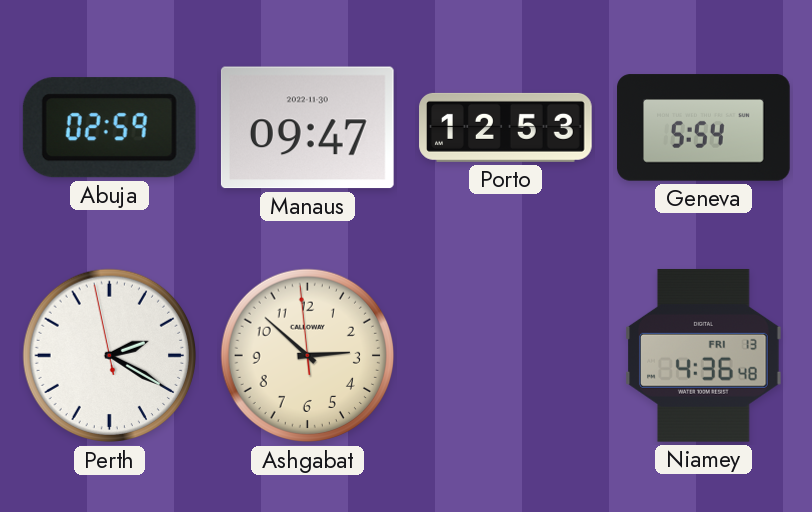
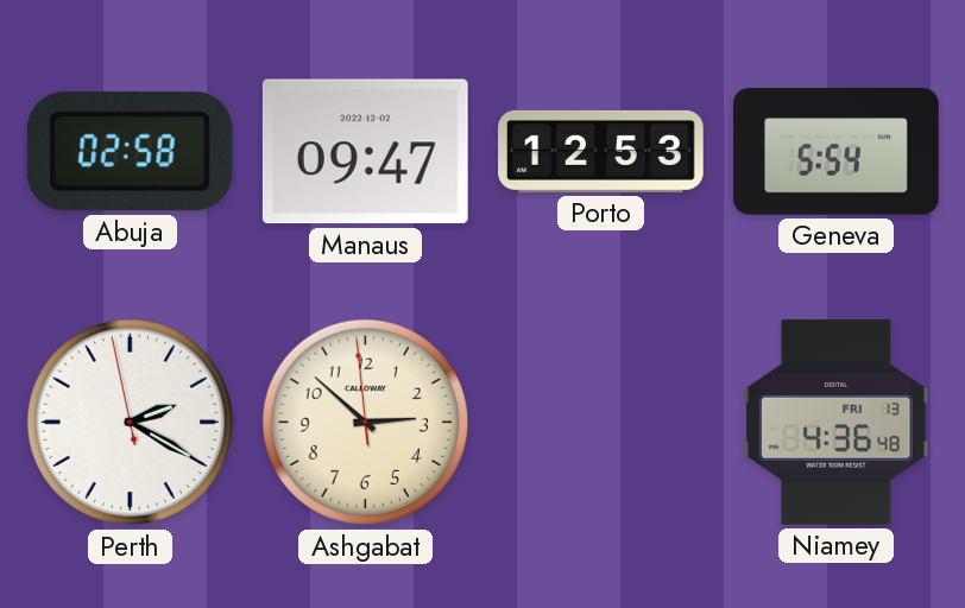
Abuja: 02:59 -> 02:58 (130, 152)
Manaus date: 2022-11-30 -> 2022-12-02 (365, 152)
